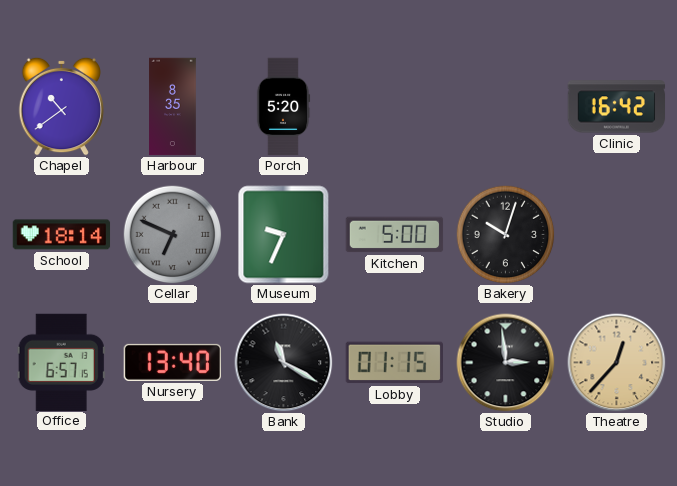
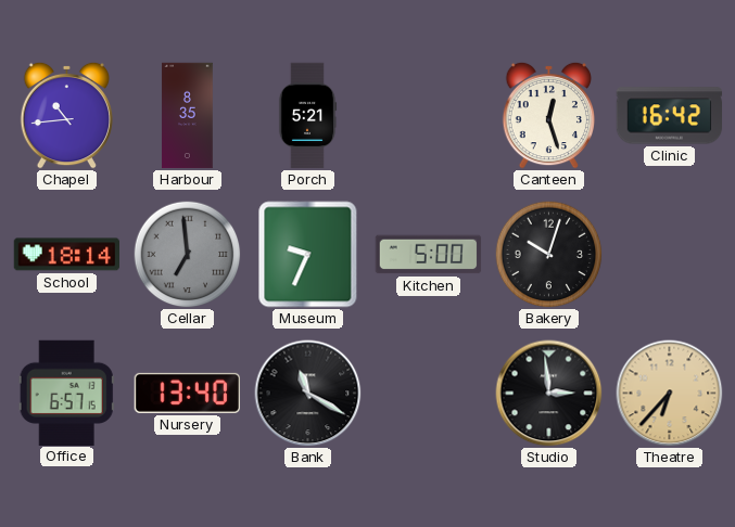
Chapel: 10:39 -> 10:44 (66, 115)
Porch: 5:20 -> 5:21 (307, 116)
Canteen: none -> 12:27 (548, 115)
Cellar: 6:49 -> 6:59 (188, 255)
Lobby: 01:15 -> none (394, 363)
Theatre: 12:37 -> 6:37 (670, 394)
